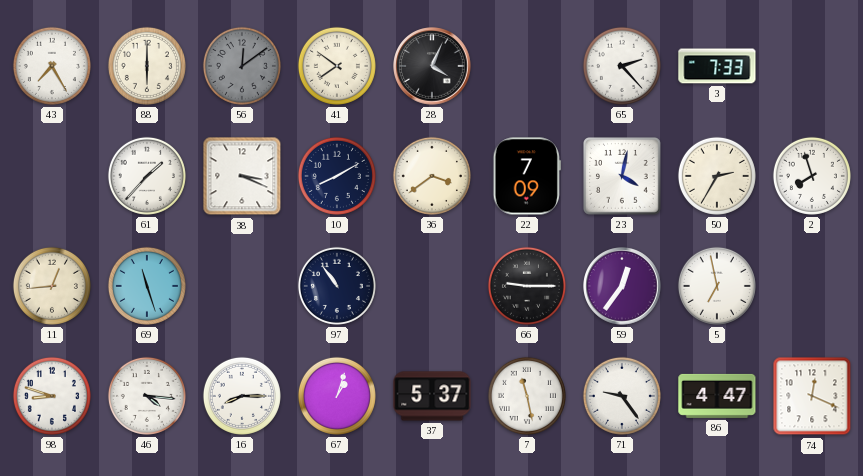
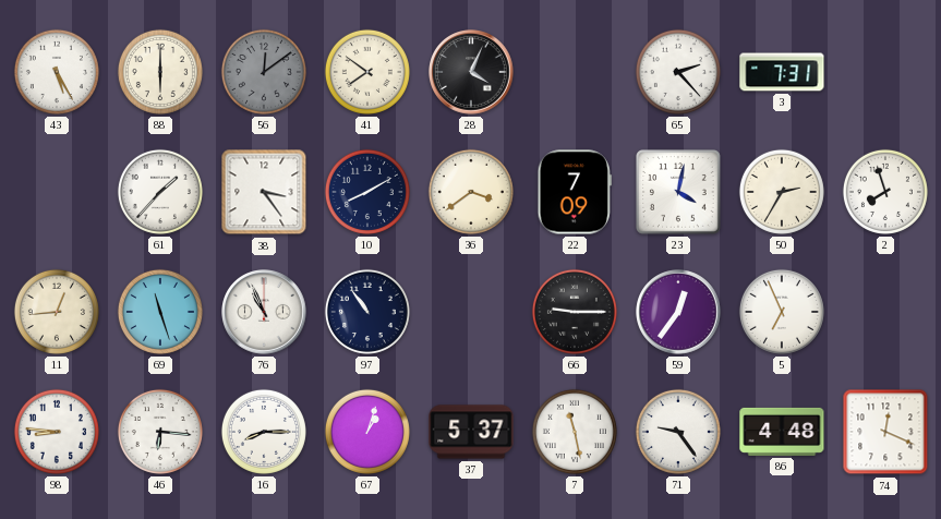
43: 7:25 -> 5:25 (57, 72)
3: 7:33 -> 7:31 (782, 72)
38: 3:19 -> 3:24 (264, 192)
76: none -> 10:56 (264, 312)
5: 6:58 -> 6:56 (782, 312)
98: 8:48 -> 8:46 (57, 432)
46: 4:16 -> 6:16 (160, 432)
86: 4:47 -> 4:48 (782, 432)
